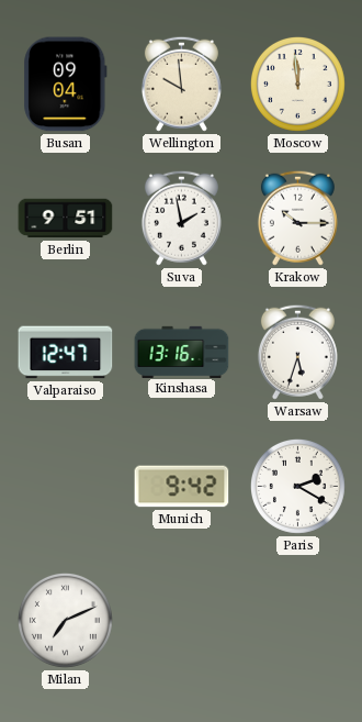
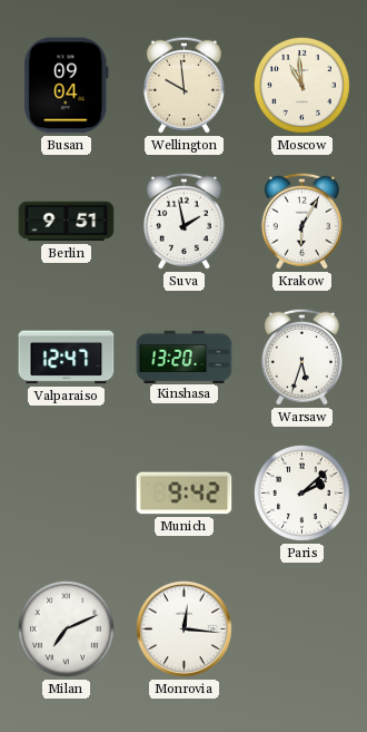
Moscow: 11:59 -> 10:59 (301, 85)
Krakow: 10:15 -> 6:05 (301, 221)
Kinshasa: 13:16 -> 13:20 (185, 357)
Paris: 2:20 -> 2:08 (301, 492)
Monrovia: none -> 12:16 (185, 629)
